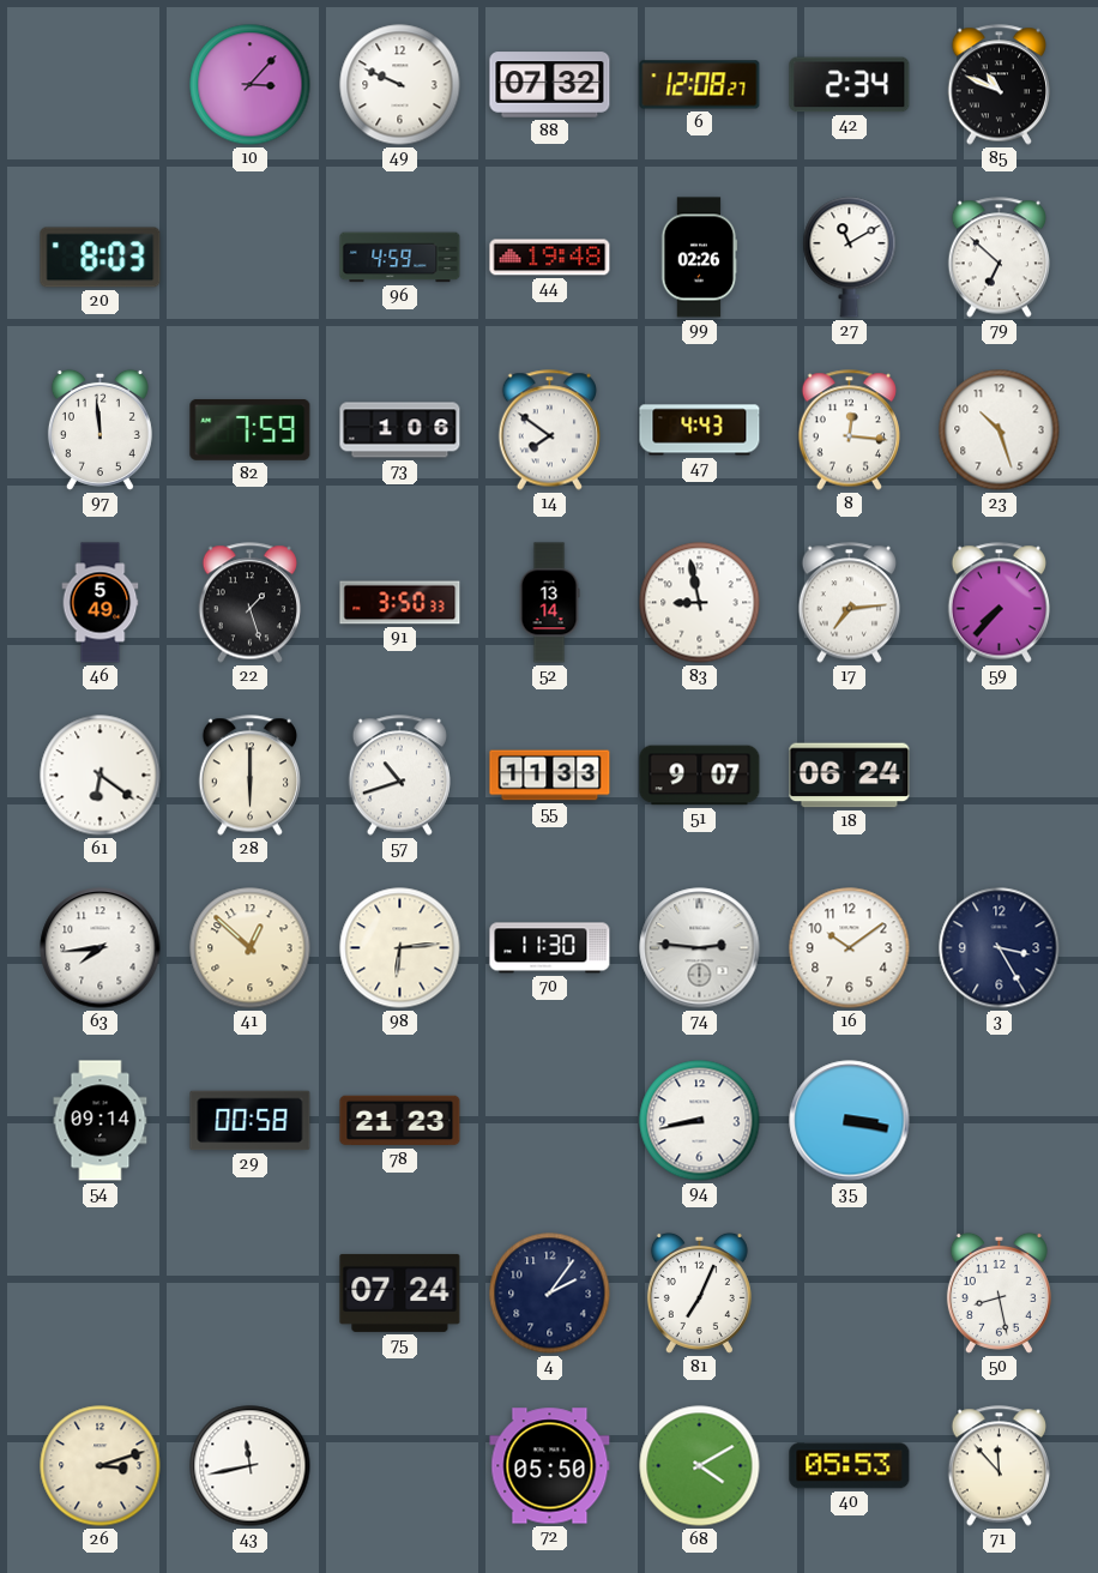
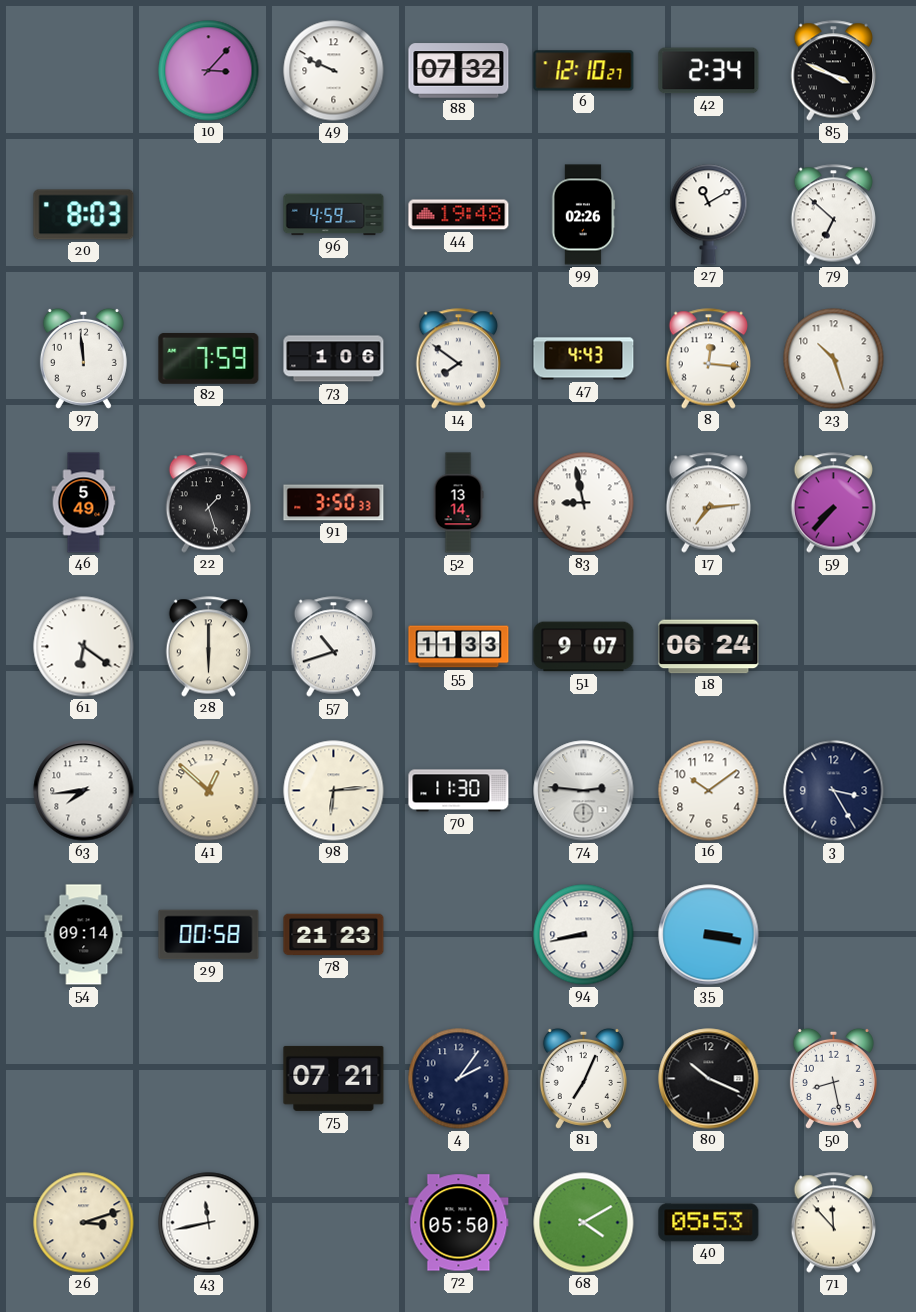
6: 12:08 -> 12:10 (584, 71)
85: 10:49 -> 3:49 (833, 71)
75: 07:24 -> 07:21 (334, 1078)
80: none -> 10:19 (709, 1079)
